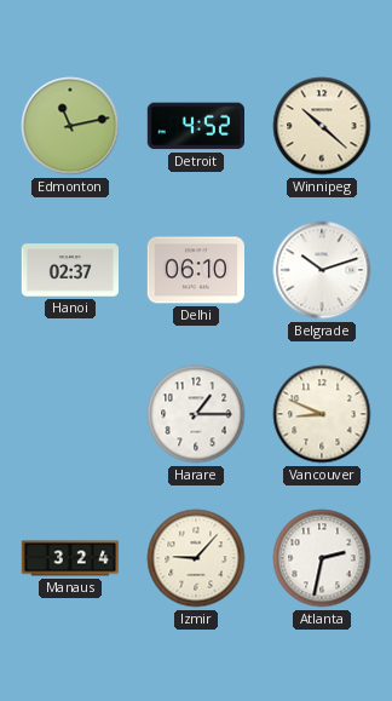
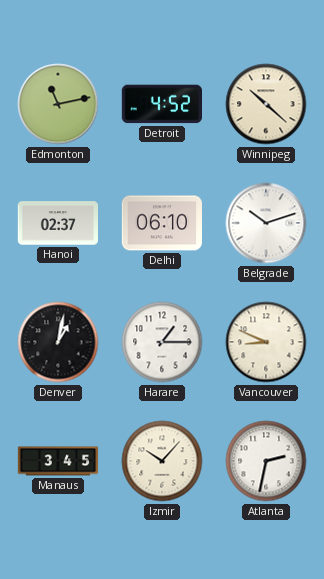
Denver: none -> 1:02 (58, 342)
Manaus: 3:24 -> 3:45 (58, 461)
Izmir: 9:07 -> 10:07 (162, 461)
